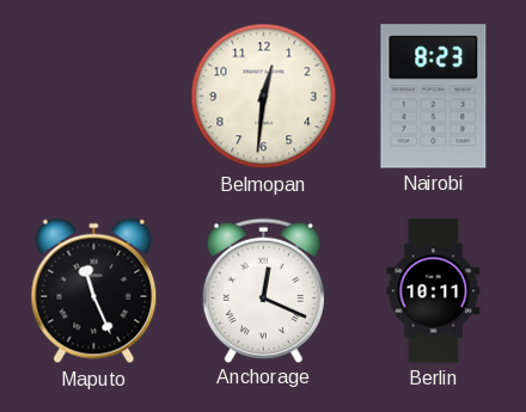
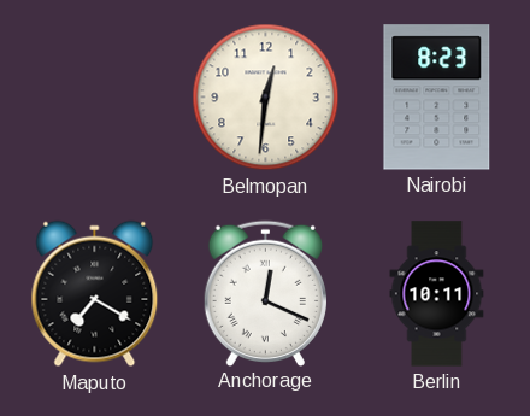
Maputo: 11:26 -> 7:20 (95, 294)
